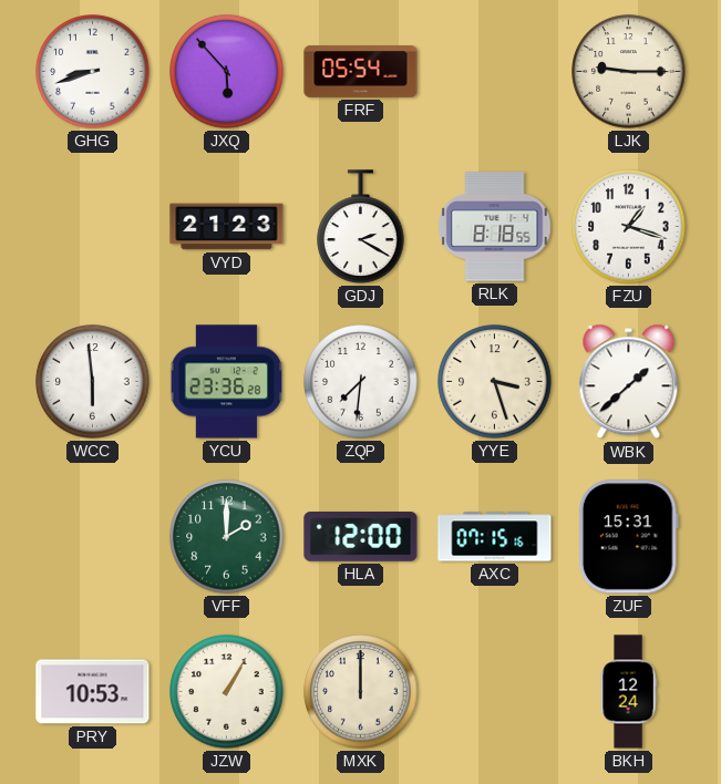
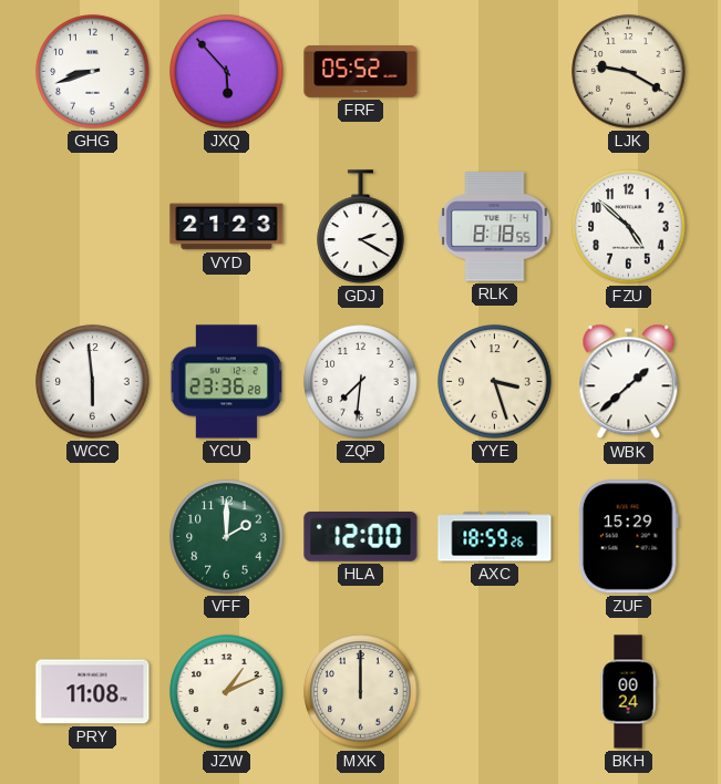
FRF: 05:54 -> 05:52 (361, 72)
LJK: 9:15 -> 9:20 (629, 72)
FZU: 1:18 -> 4:52 (629, 227)
AXC: 07:15 -> 18:59 (495, 537)
ZUF: 15:31 -> 15:29 (628, 537)
PRY: 10:53 -> 11:08 (93, 692)
JZW: 1:05 -> 1:11 (227, 692)
BKH: 12:24 -> 00:24 (628, 692)
